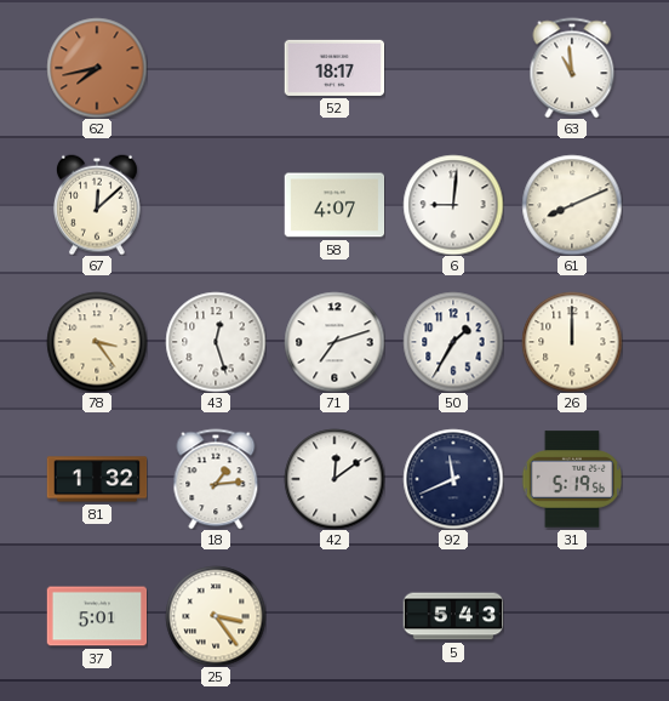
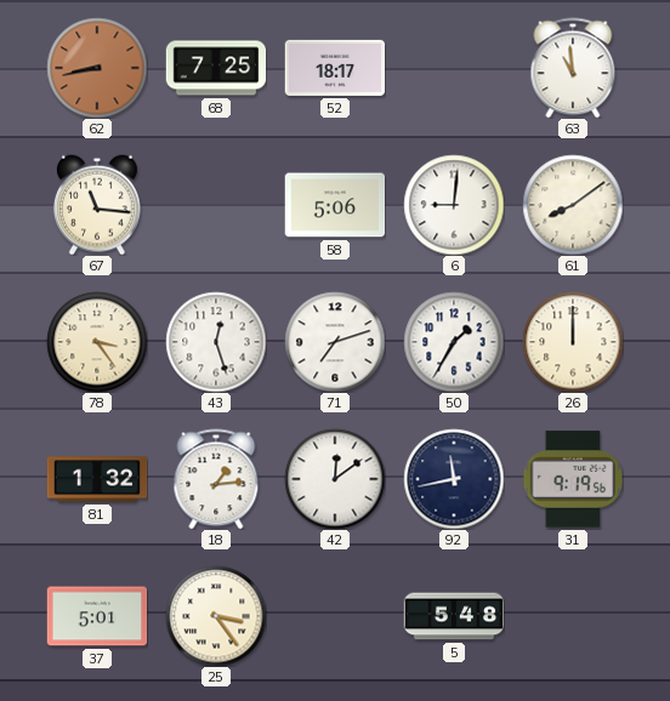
62: 7:43 -> 8:43 (97, 68)
68: none -> 7:25 (216, 68)
67: 12:08 -> 11:16 (98, 205)
58: 4:07 -> 5:06 (335, 205)
61: 8:11 -> 8:09 (573, 205)
92: 11:41 -> 11:43 (454, 479)
31: 5:19 -> 9:19 (573, 479)
5: 5:43 -> 5:48 (454, 616)
